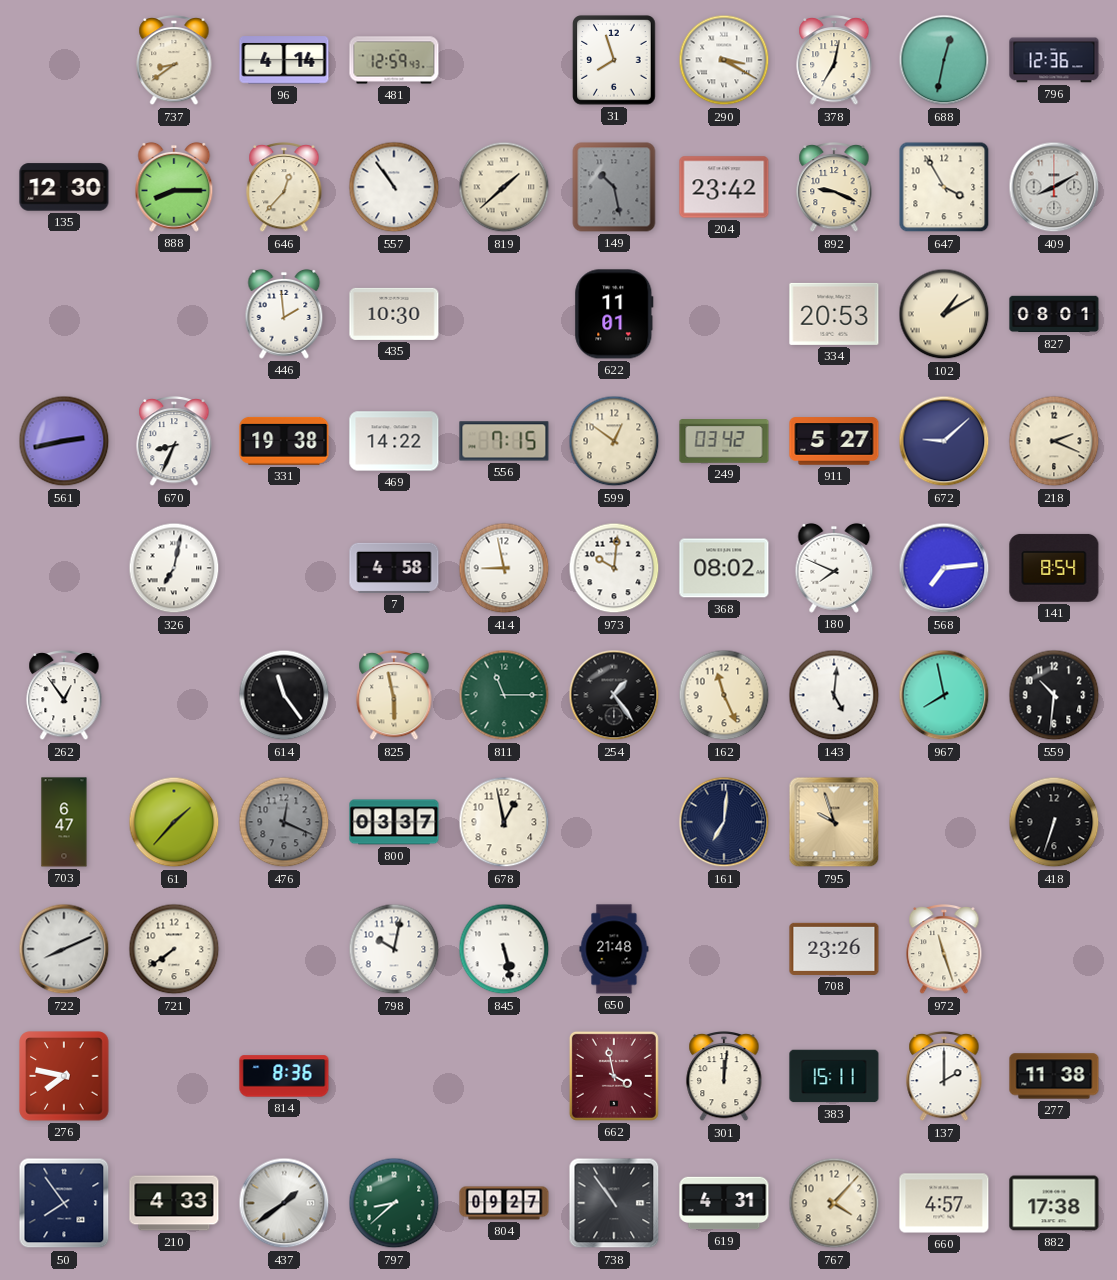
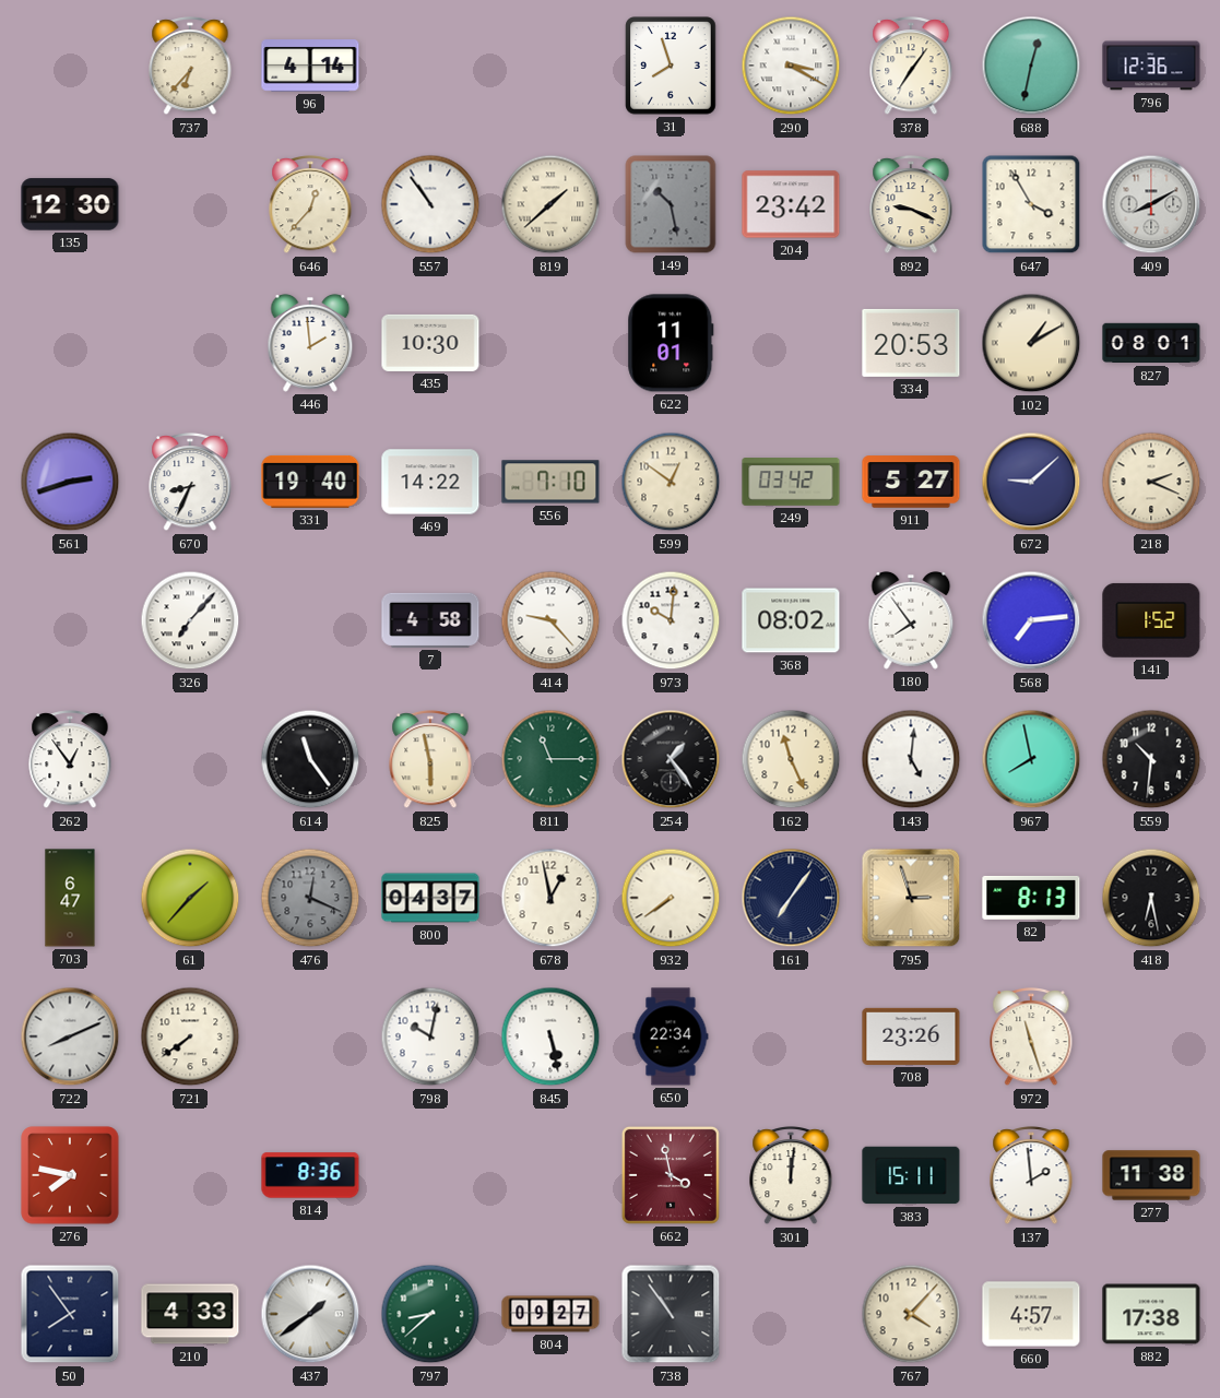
737: 8:39 -> 6:37 (190, 67)
481: 12:59 -> none (394, 60)
378: 7:02 -> 7:06 (911, 67)
888: 8:15 -> none (174, 187)
561: 2:43 -> 2:42 (70, 482)
331: 19:38 -> 19:40 (310, 482)
556: 7:15 -> 7:10 (550, 482)
326: 7:02 -> 7:07 (190, 620)
414: 8:58 -> 9:23 (550, 620)
180: 7:49 -> 7:54 (911, 620)
141: 8:54 -> 1:52 (1151, 620)
800: 03:37 -> 04:37 (430, 898)
932: none -> 7:39 (671, 898)
161: 7:01 -> 7:06 (791, 898)
795: 9:57 -> 2:57 (911, 898)
82: none -> 8:13 (1031, 898)
418: 6:33 -> 6:28 (1151, 898)
650: 21:48 -> 22:34 (671, 1036)
137: 2:00 -> 1:59 (1031, 1176)
619: 4:31 -> none (724, 1203)
